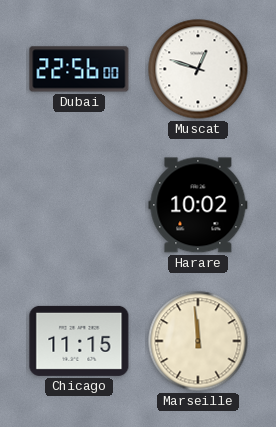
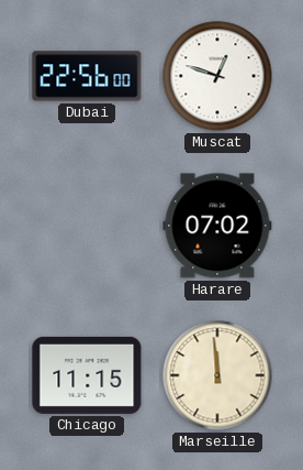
Harare: 10:02 -> 07:02 (217, 226)
